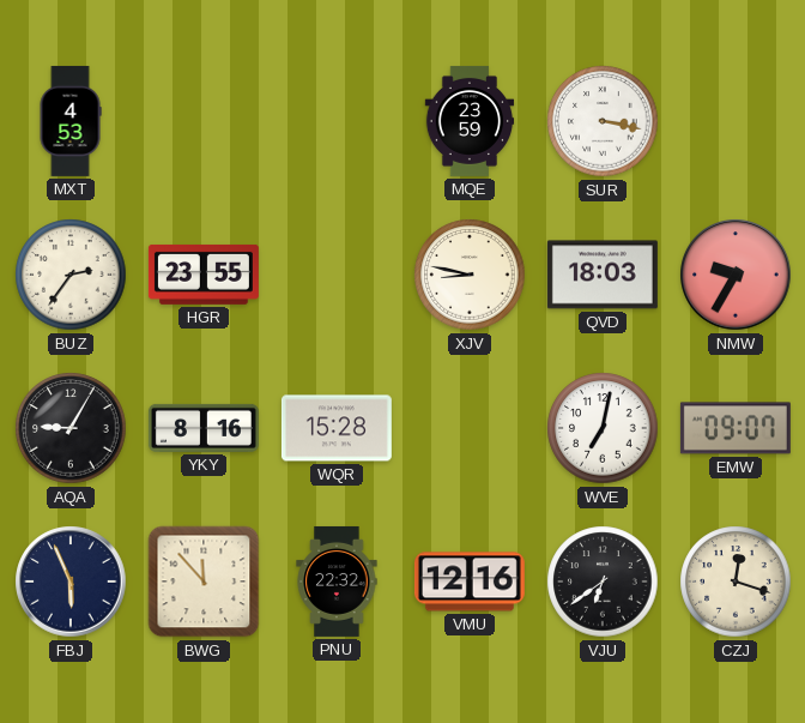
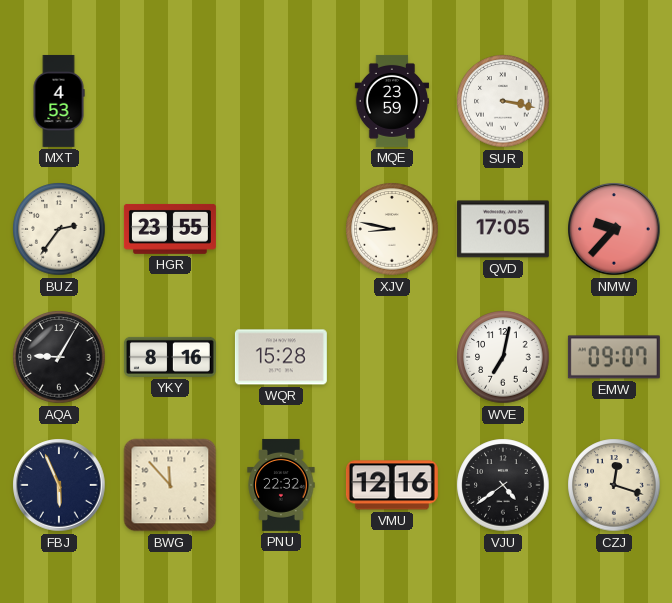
QVD: 18:03 -> 17:05 (503, 229)
NMW: 9:35 -> 9:37 (614, 229)
VJU: 6:39 -> 4:39 (503, 485)
